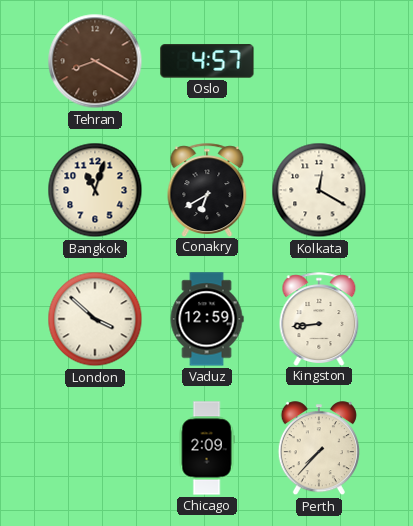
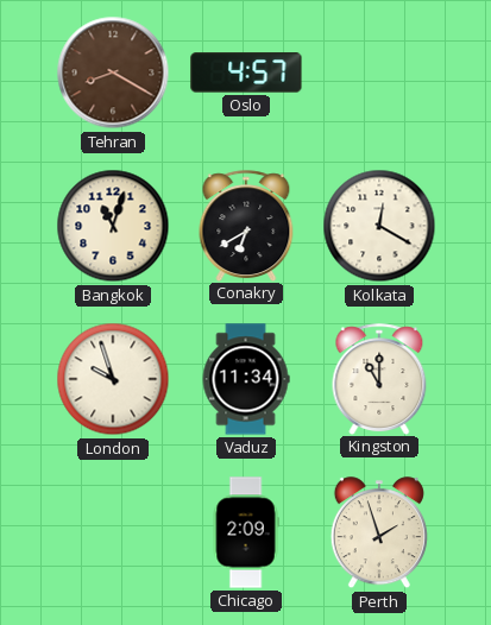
London: 3:52 -> 9:57 (113, 379)
Vaduz: 12:59 -> 11:34 (246, 379)
Kingston: 8:44 -> 11:00 (379, 379)
Perth: 7:37 -> 1:57 (379, 534)
